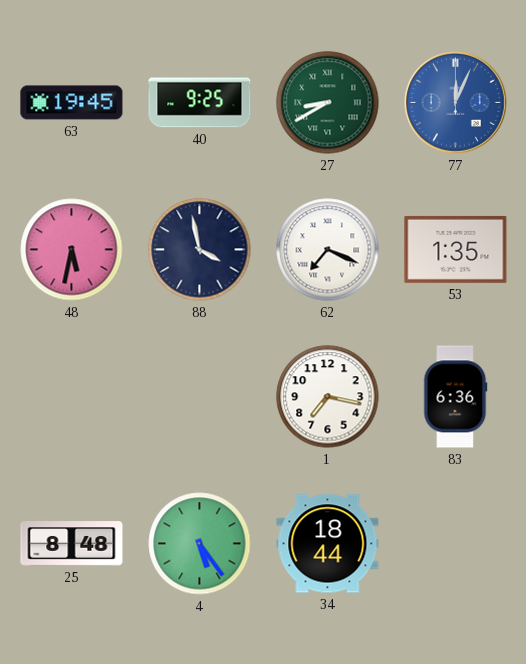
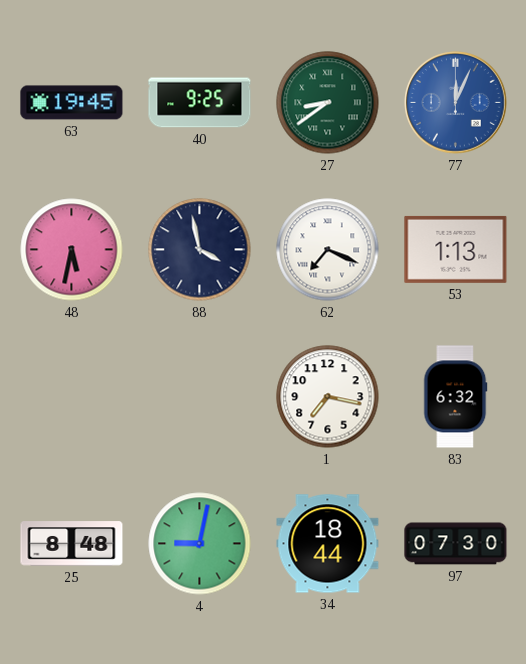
27: 8:40 -> 8:39 (328, 103)
53: 1:35 -> 1:13 (456, 249)
83: 6:36 -> 6:32 (455, 397)
4: 5:24 -> 9:02 (200, 544)
97: none -> 07:30 (456, 544)
